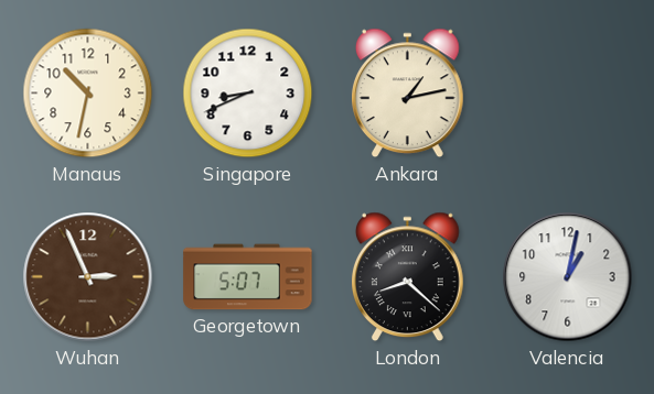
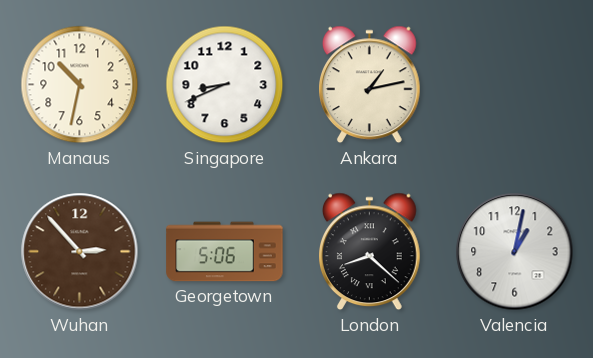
Wuhan: 2:56 -> 2:53 (80, 252)
Georgetown: 5:07 -> 5:06 (225, 252)
